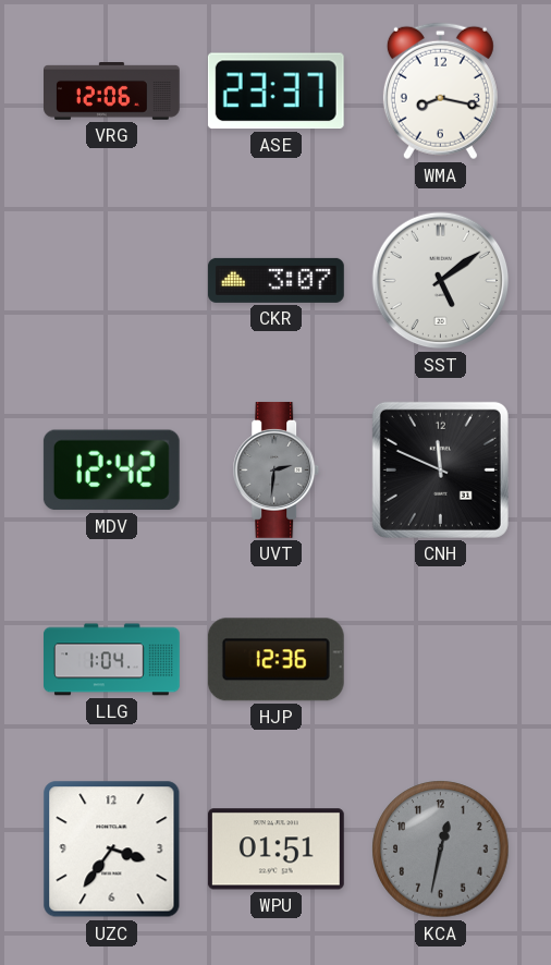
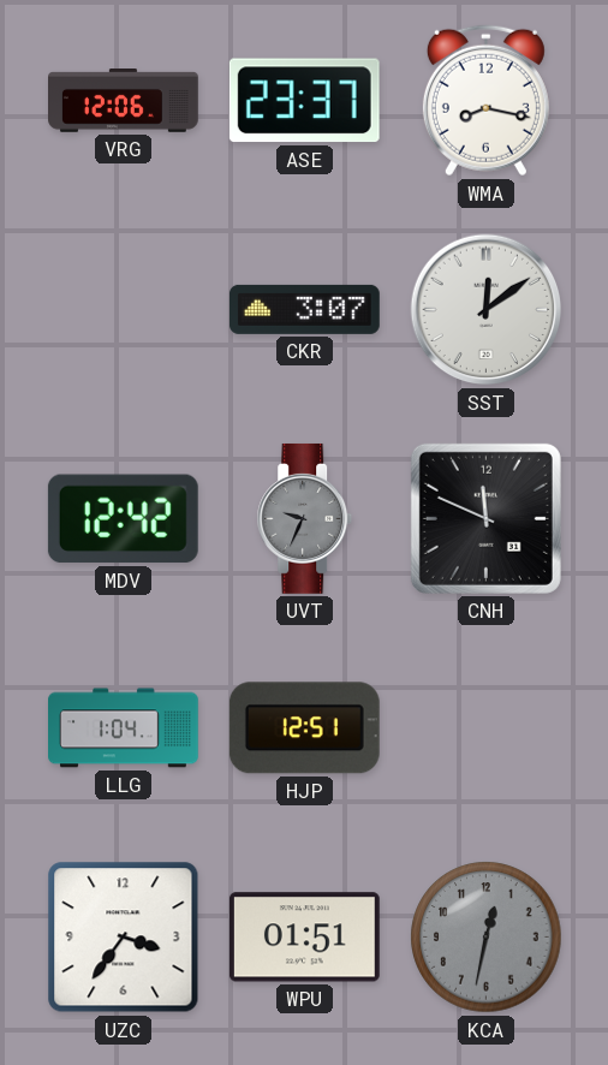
SST: 5:09 -> 12:09 (487, 310)
UVT: 2:31 -> 9:34 (305, 518)
HJP: 12:36 -> 12:51 (304, 728)
